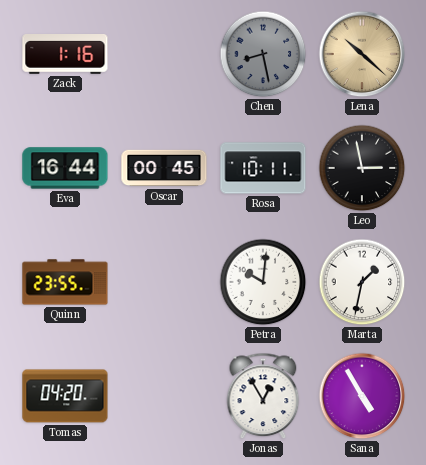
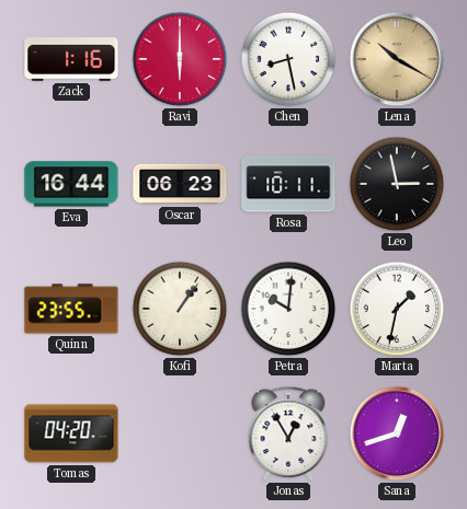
Ravi: none -> 6:00 (180, 59)
Chen dial: grey -> white (288, 59)
Lena: 10:22 -> 10:20 (397, 59)
Oscar: 00:45 -> 06:23 (180, 184)
Kofi: none -> 1:06 (180, 309)
Sana: 4:55 -> 12:42 (397, 433)
